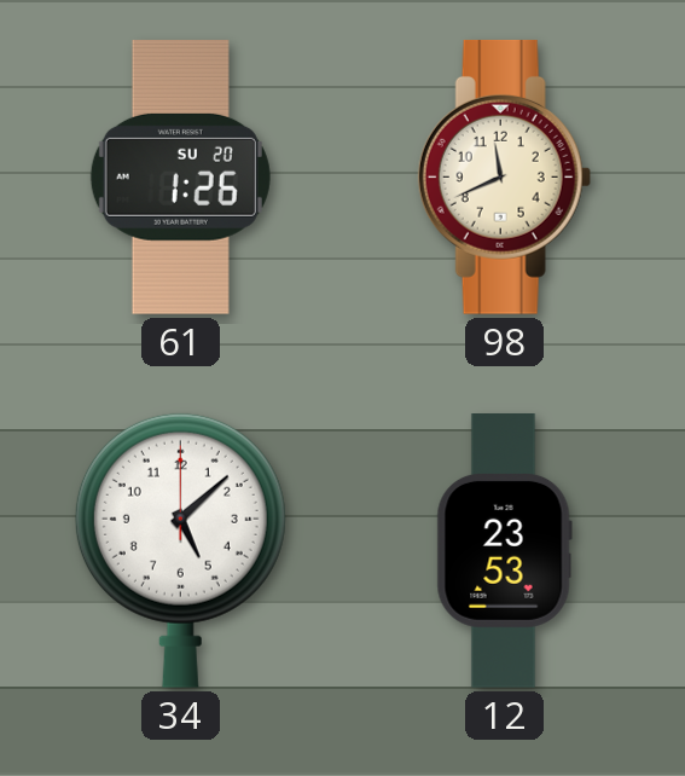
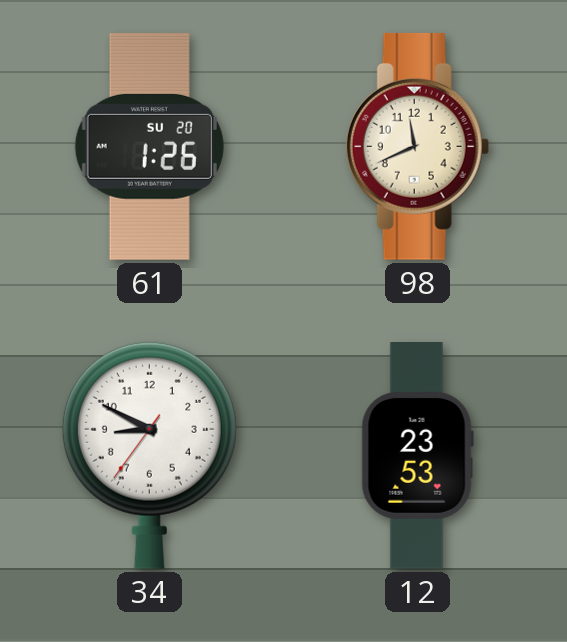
34: 5:08 -> 8:49 (149, 455)
